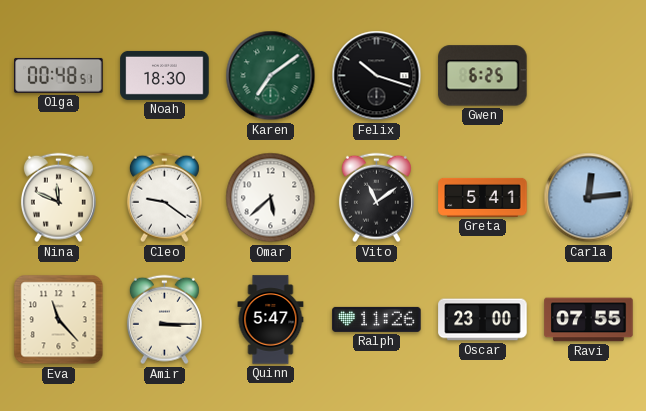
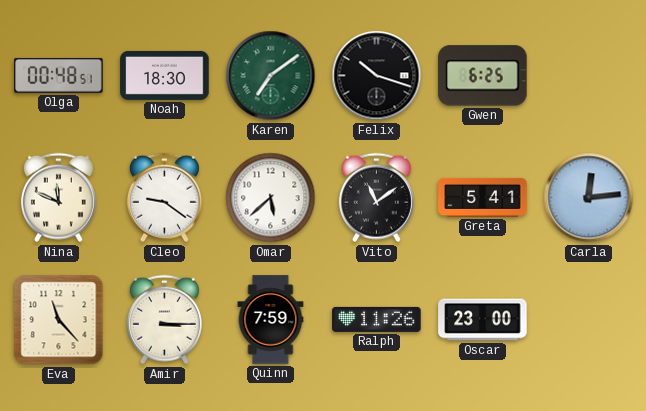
Quinn: 5:47 -> 7:59 (271, 320)
Ravi: 07:55 -> none (589, 320)
